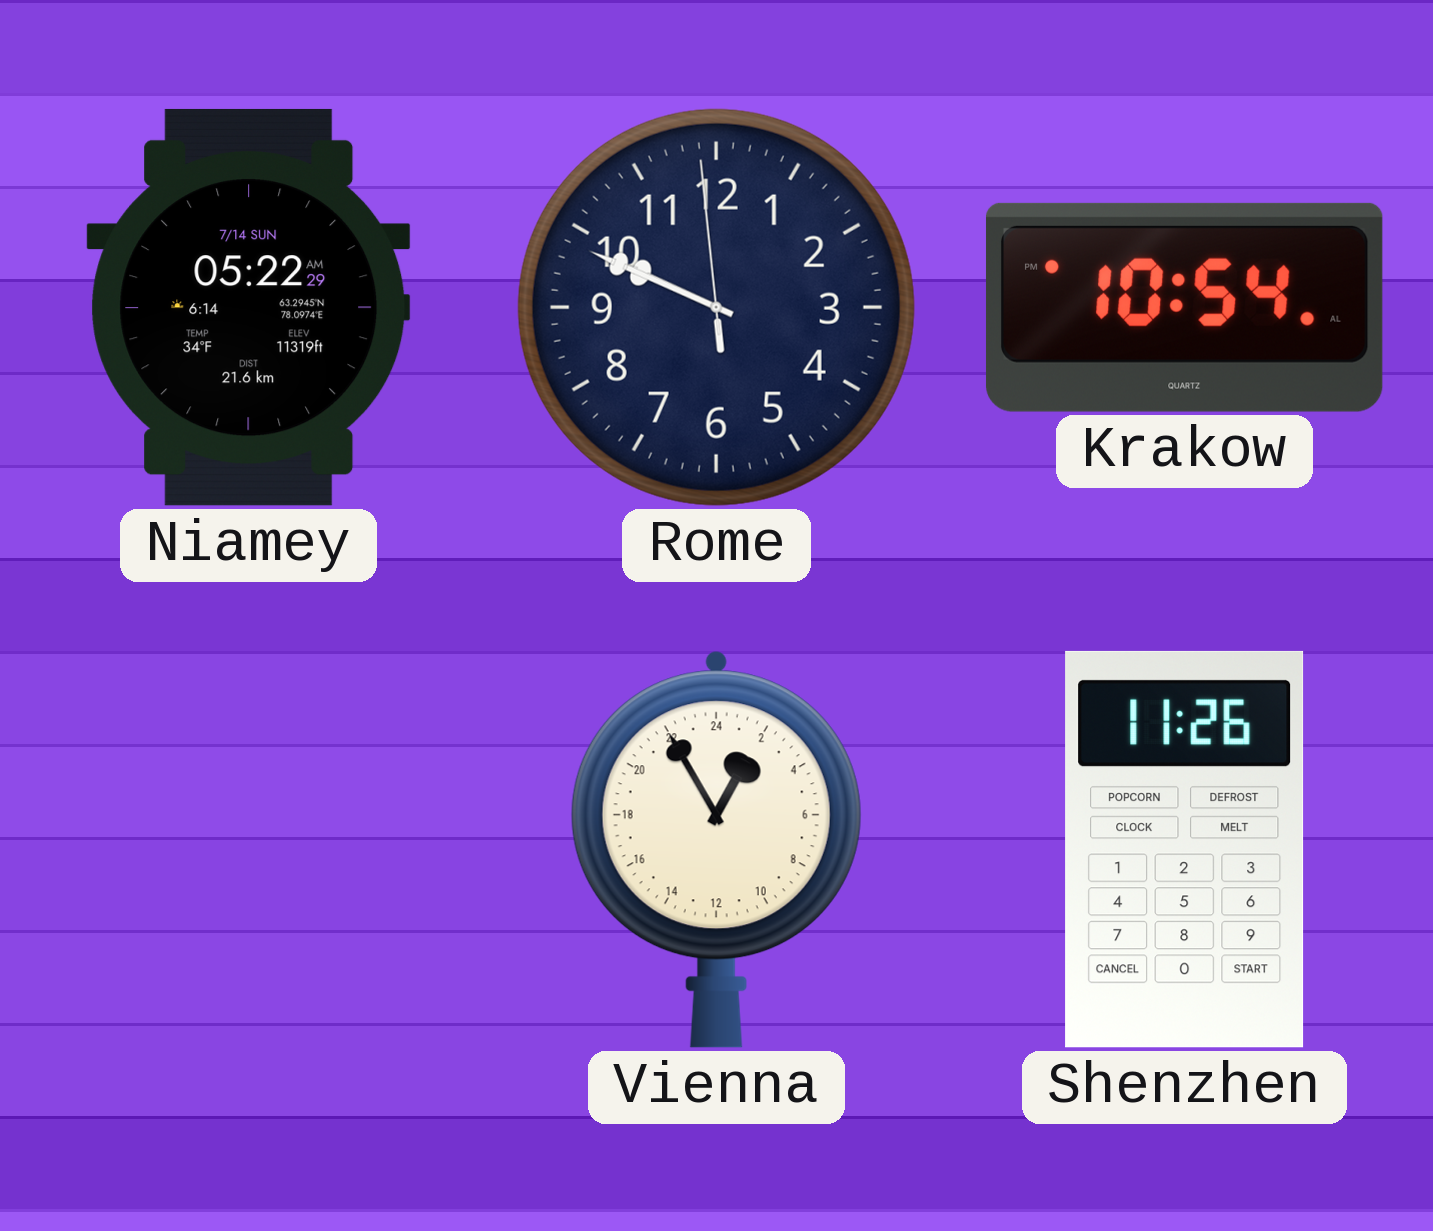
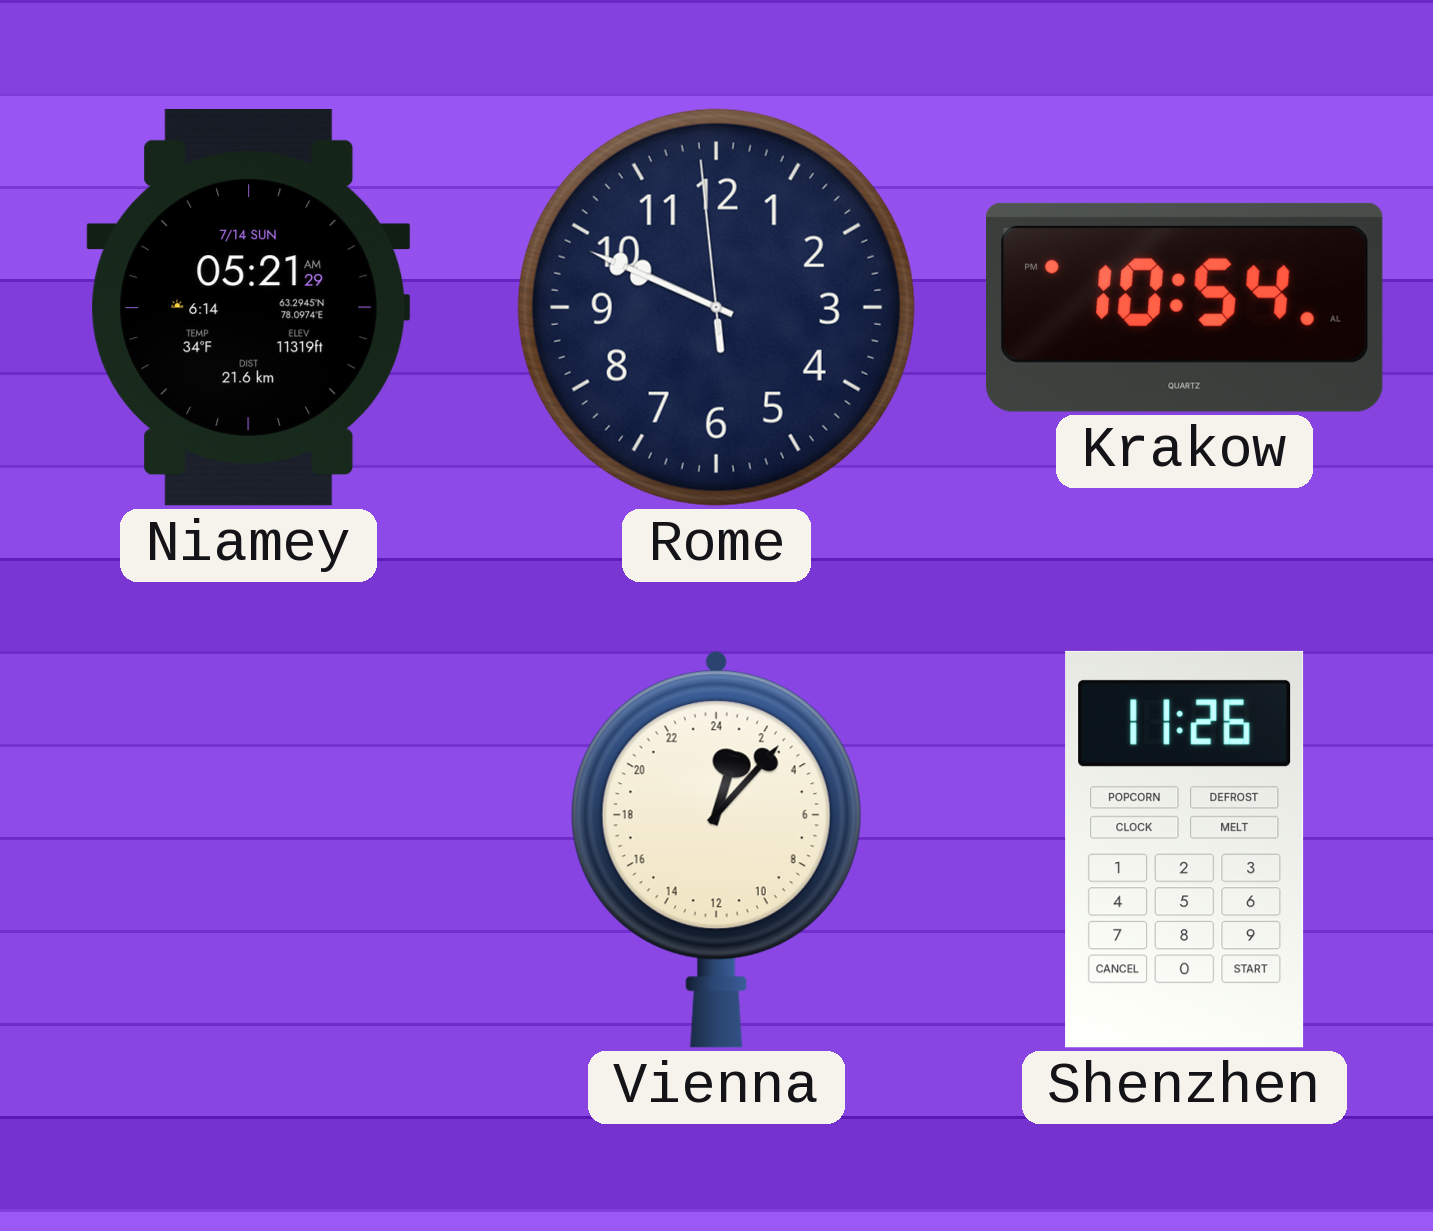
Niamey: 05:22 -> 05:21 (249, 307)
Vienna: 1:55 -> 1:07 (716, 849)
